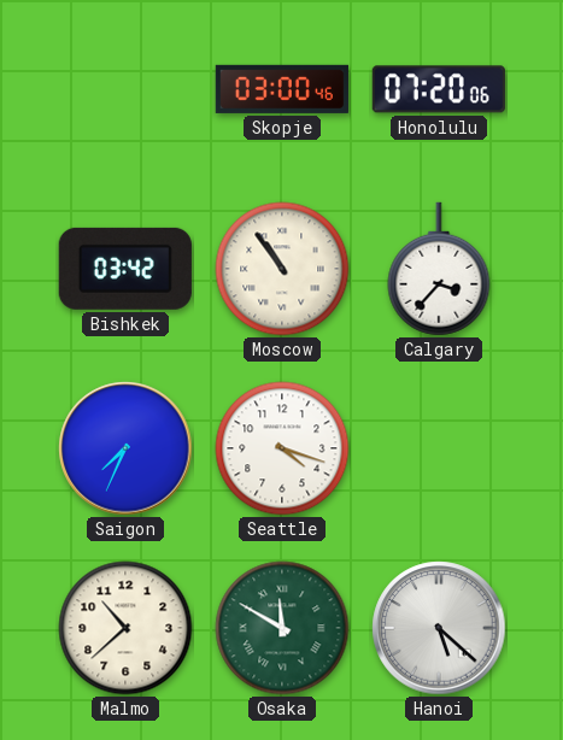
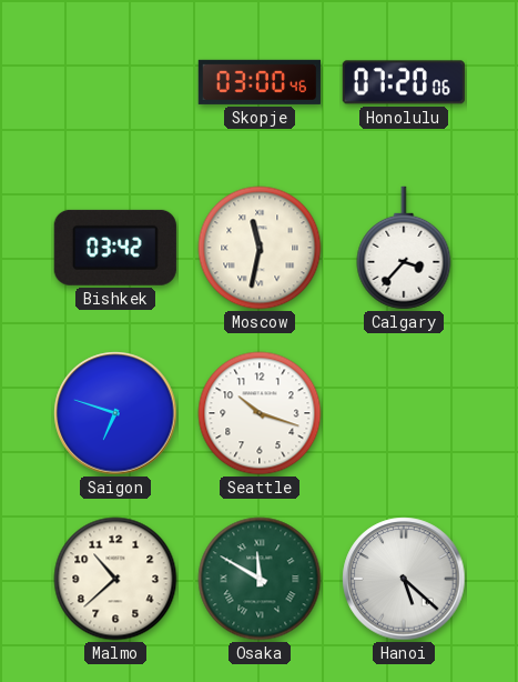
Moscow: 10:54 -> 11:32 (260, 248)
Saigon: 7:34 -> 6:48 (115, 413)
Seattle: 4:18 -> 10:18 (260, 413)
